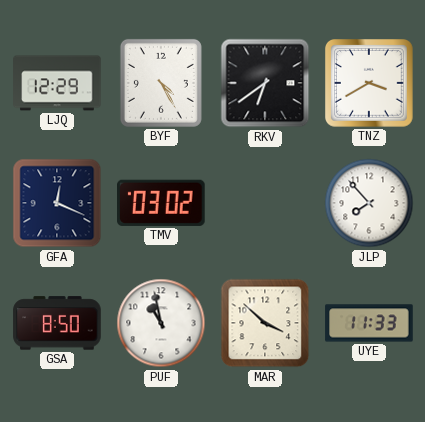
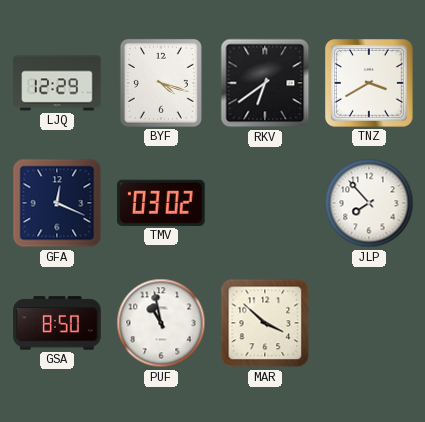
BYF: 4:25 -> 4:18 (161, 83)
UYE: 11:33 -> none (369, 323)
